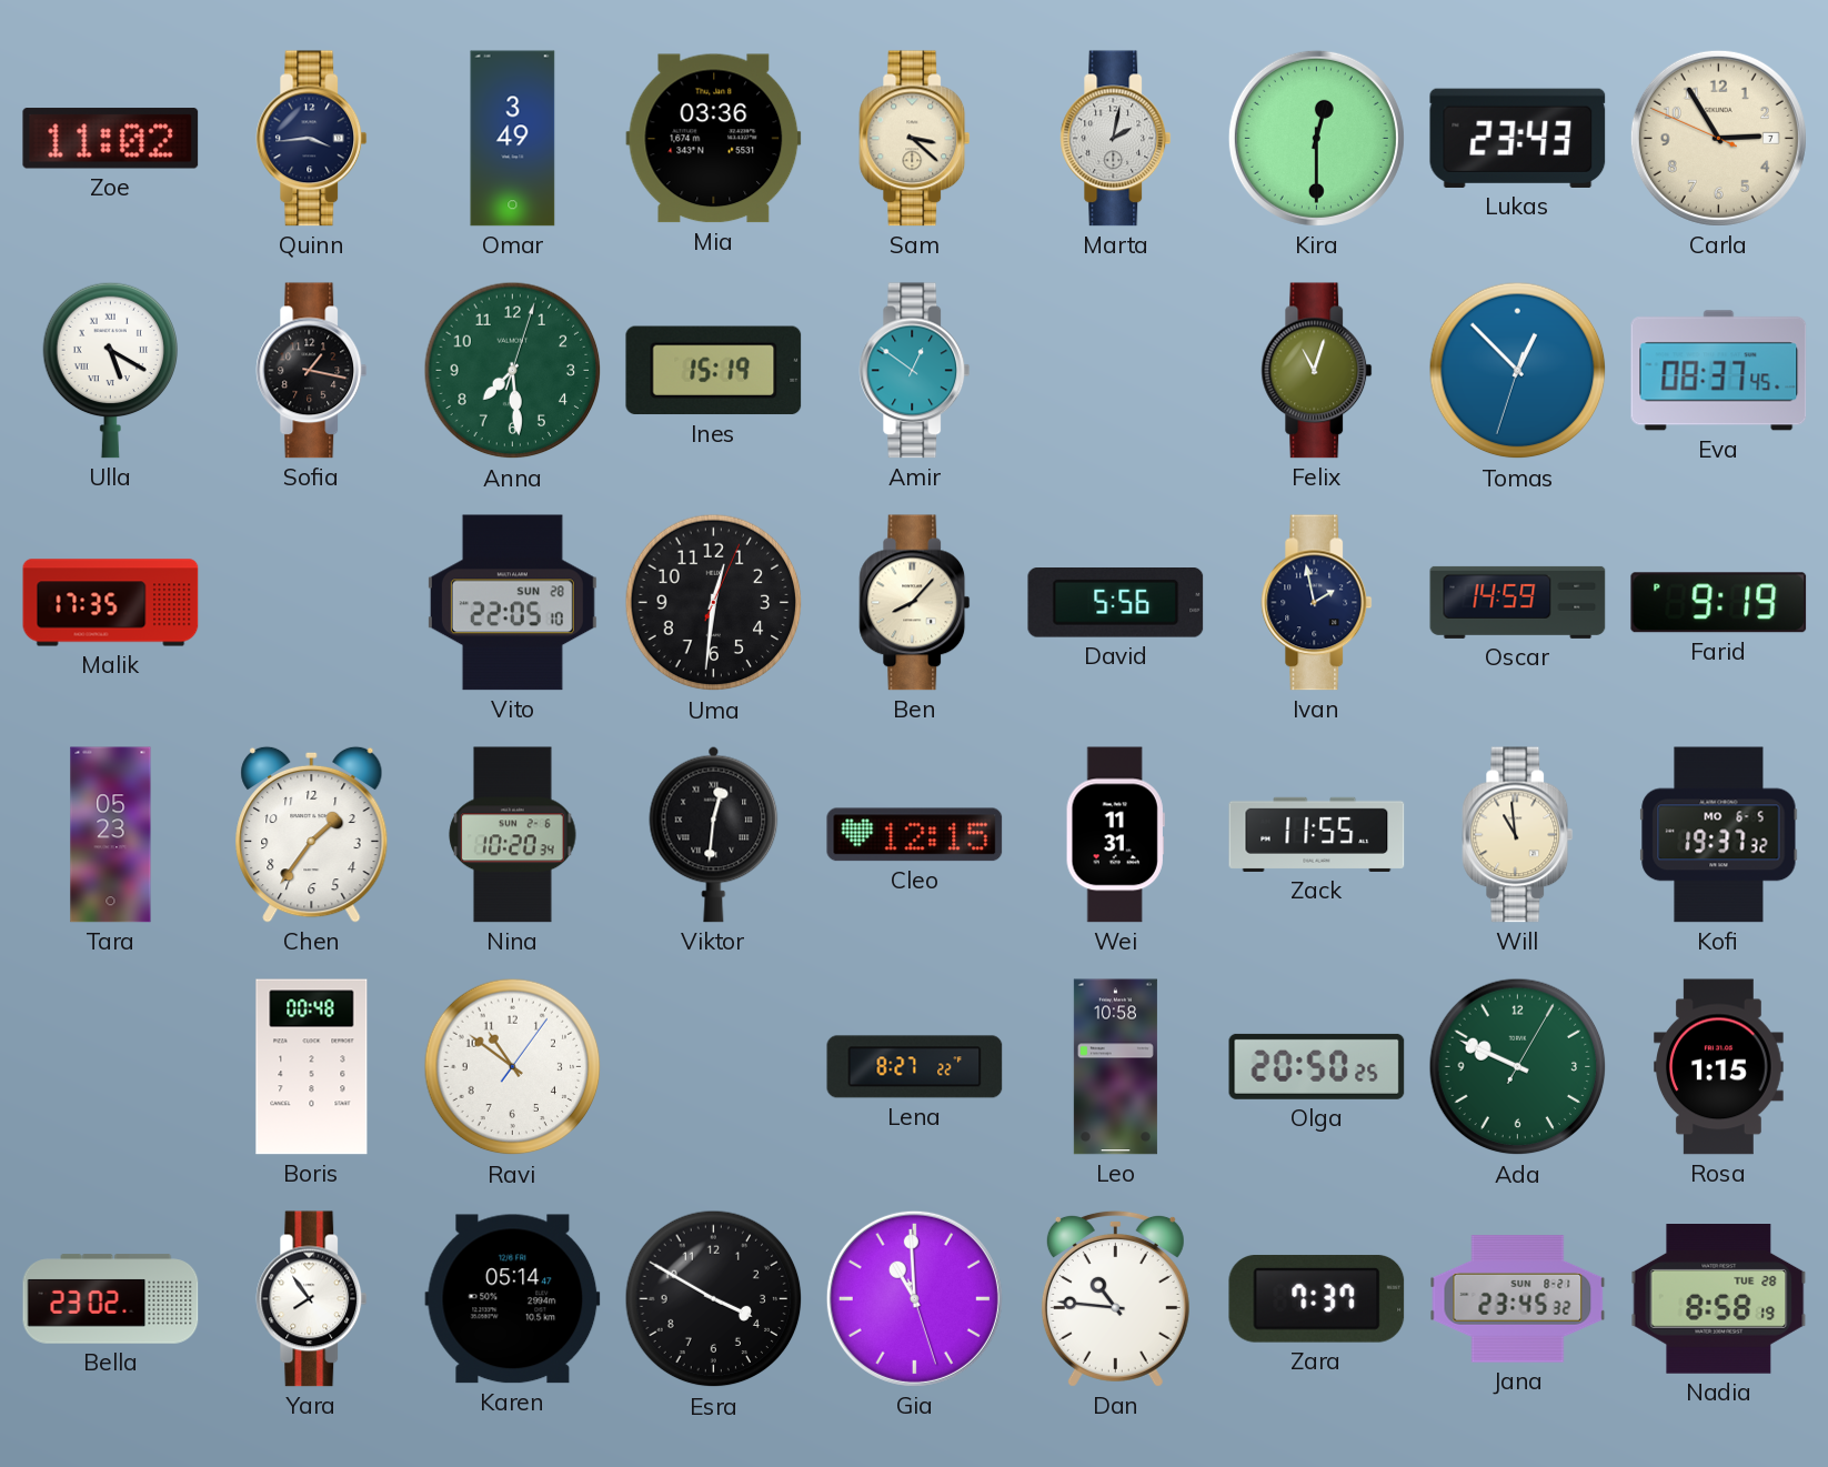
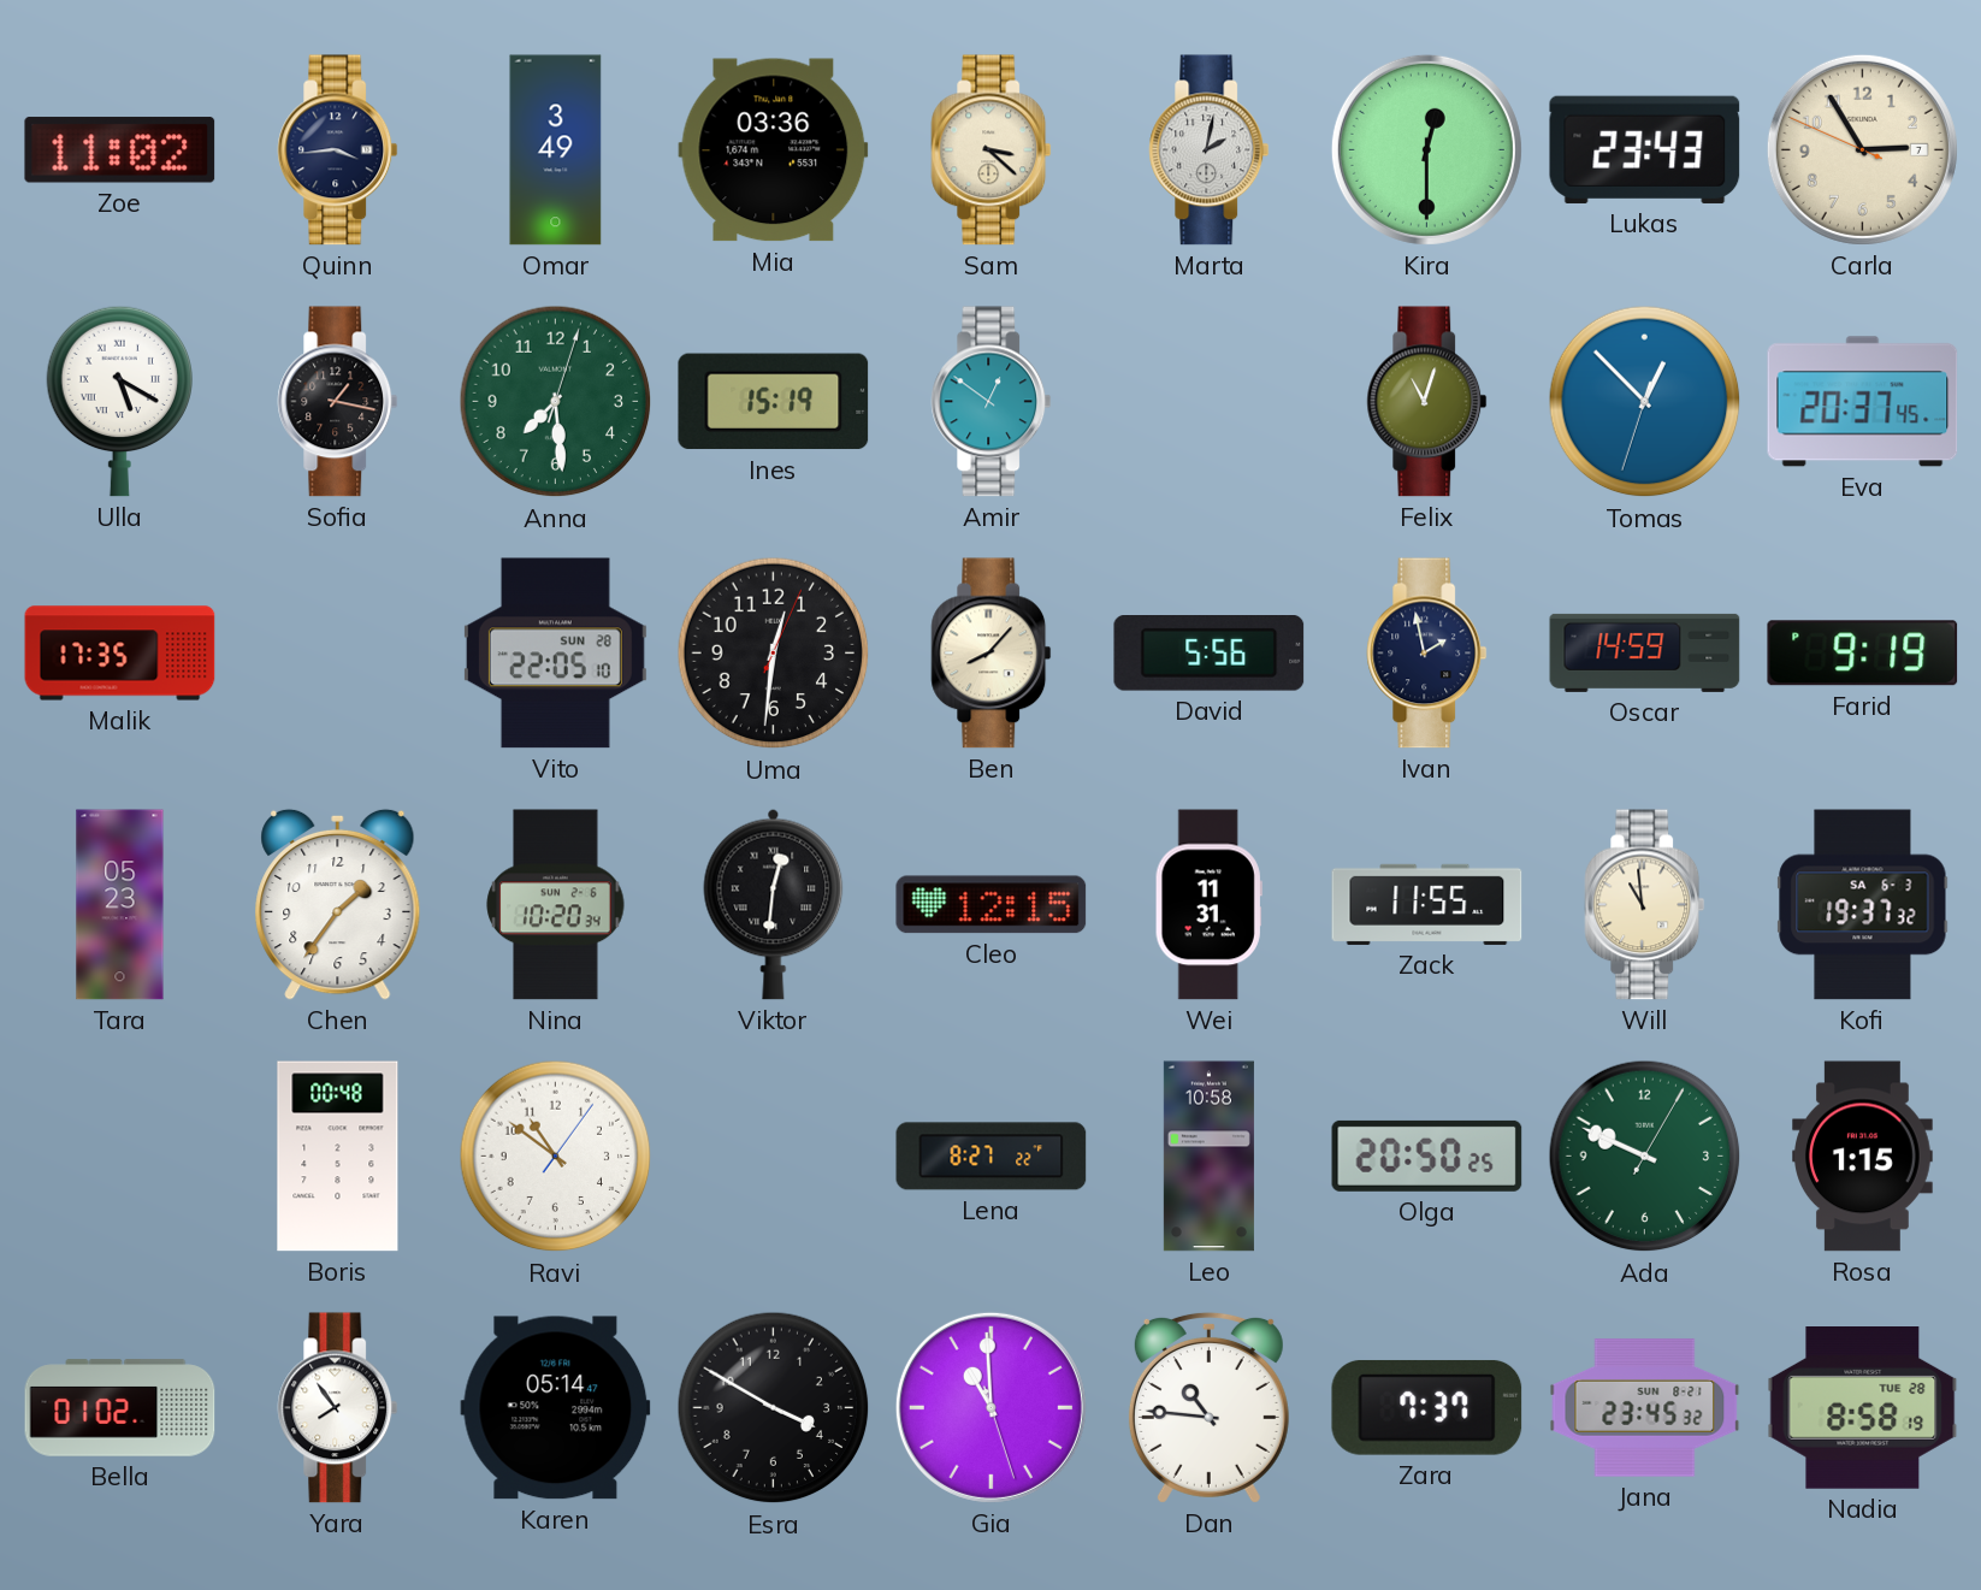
Eva: 08:37 -> 20:37 (1863, 402)
Kofi date: MO 6-5 -> SA 6-3 (1863, 905)
Bella: 23:02 -> 01:02 (120, 1408)
